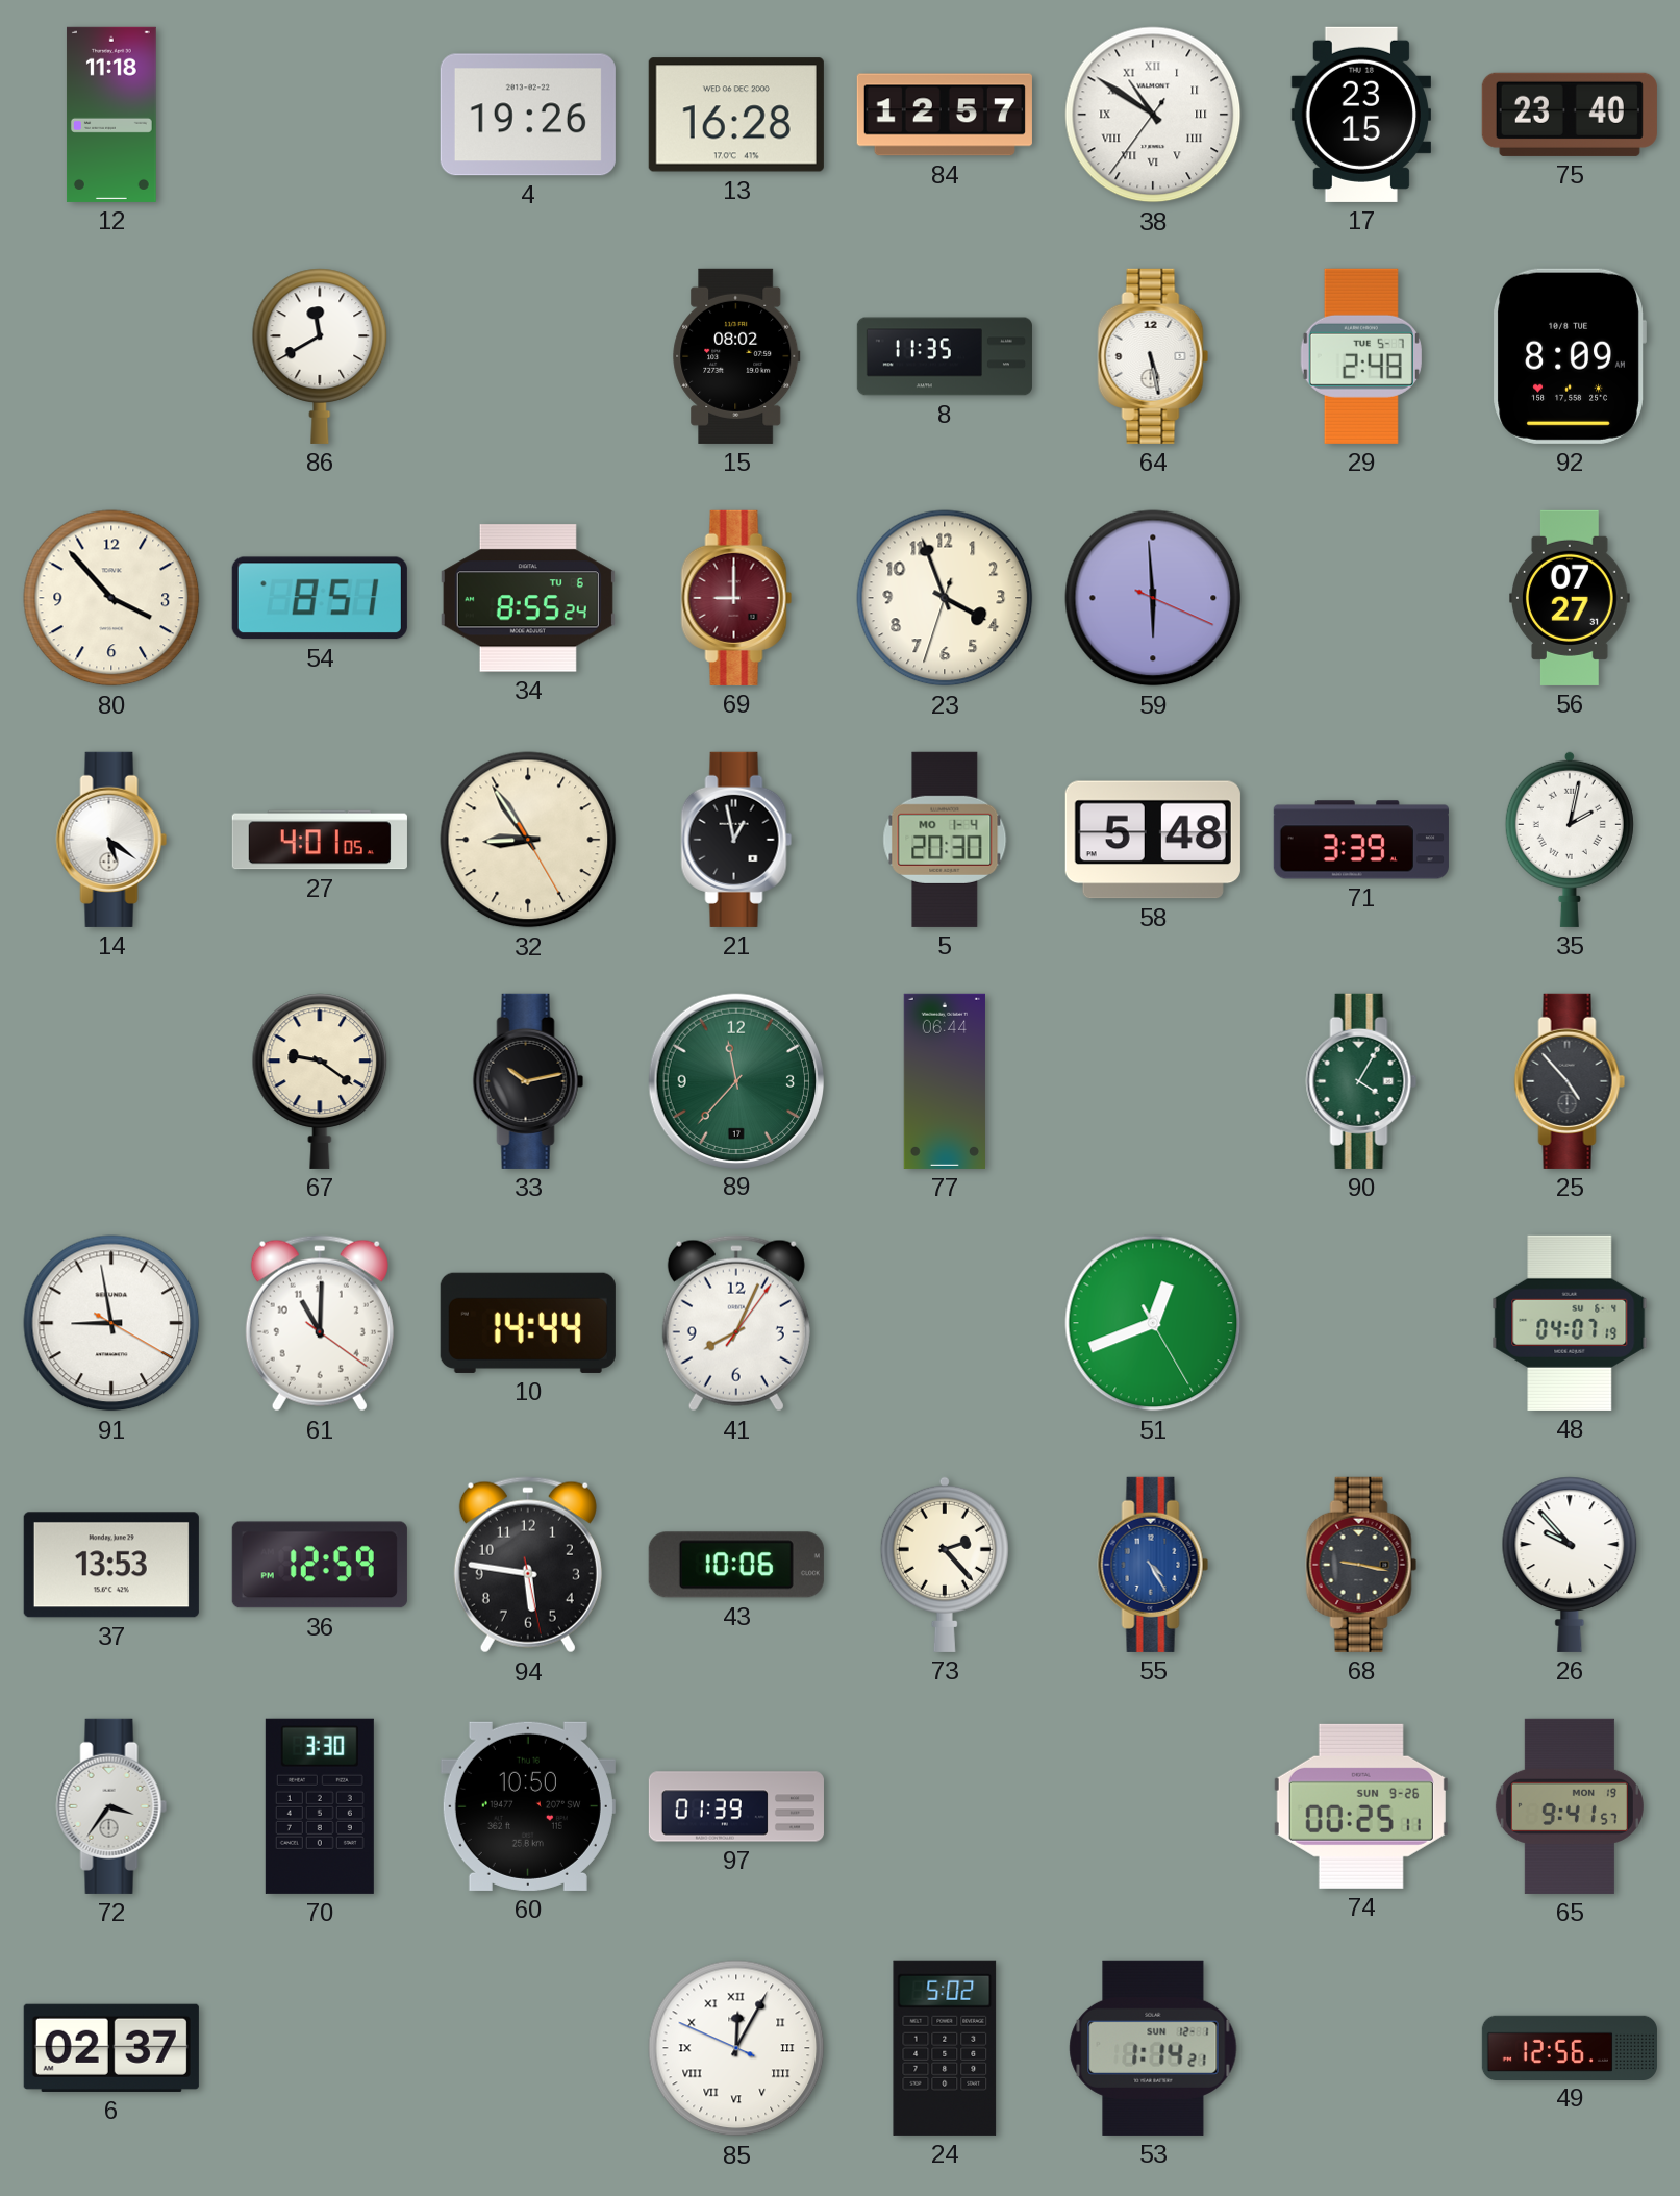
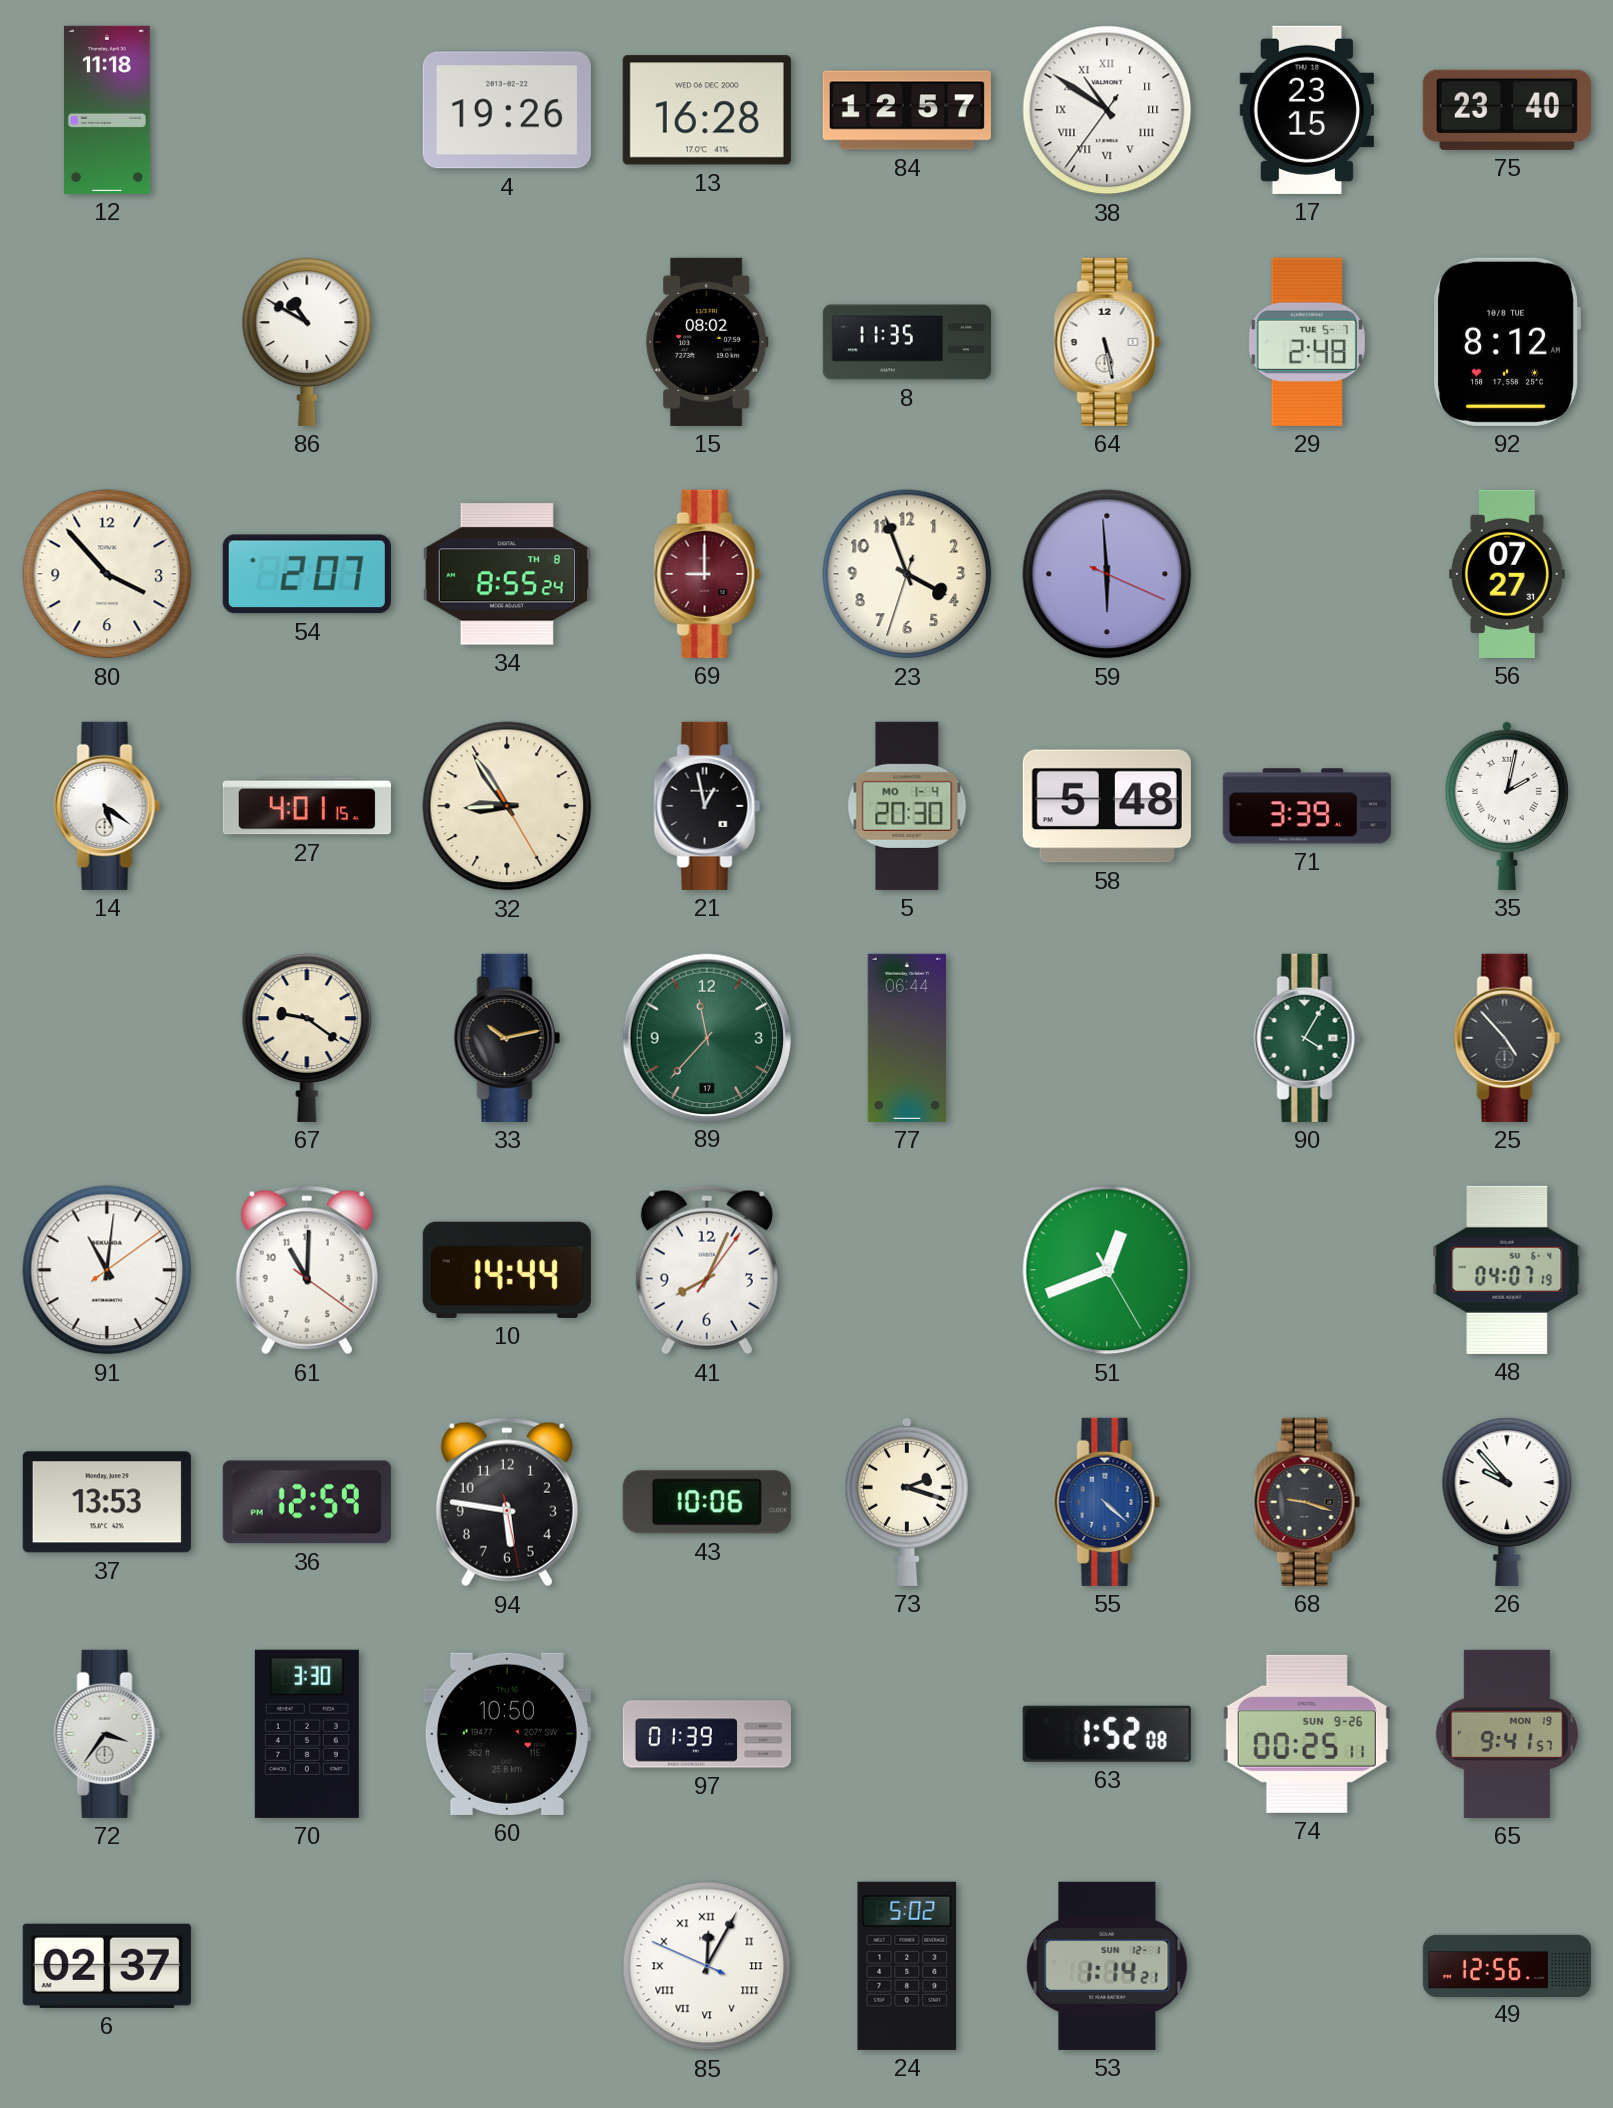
86: 11:40 -> 10:50 (307, 342)
92: 8:09 -> 8:12 (1507, 342)
54: 8:51 -> 2:07 (307, 574)
34 date: TU 6 -> TH 8 (507, 574)
27: 4:01:05 -> 4:01:15 (307, 806)
91: 8:58 -> 11:01 (107, 1270)
73: 2:23 -> 2:18 (907, 1501)
55: 4:25 -> 4:22 (1107, 1502)
68: 9:17 -> 9:18 (1307, 1502)
63: none -> 1:52 (1107, 1734)
